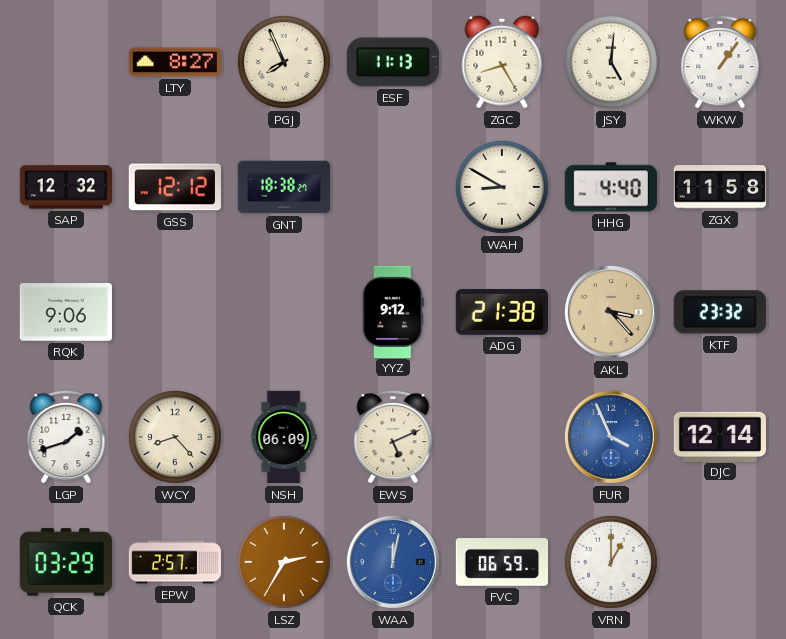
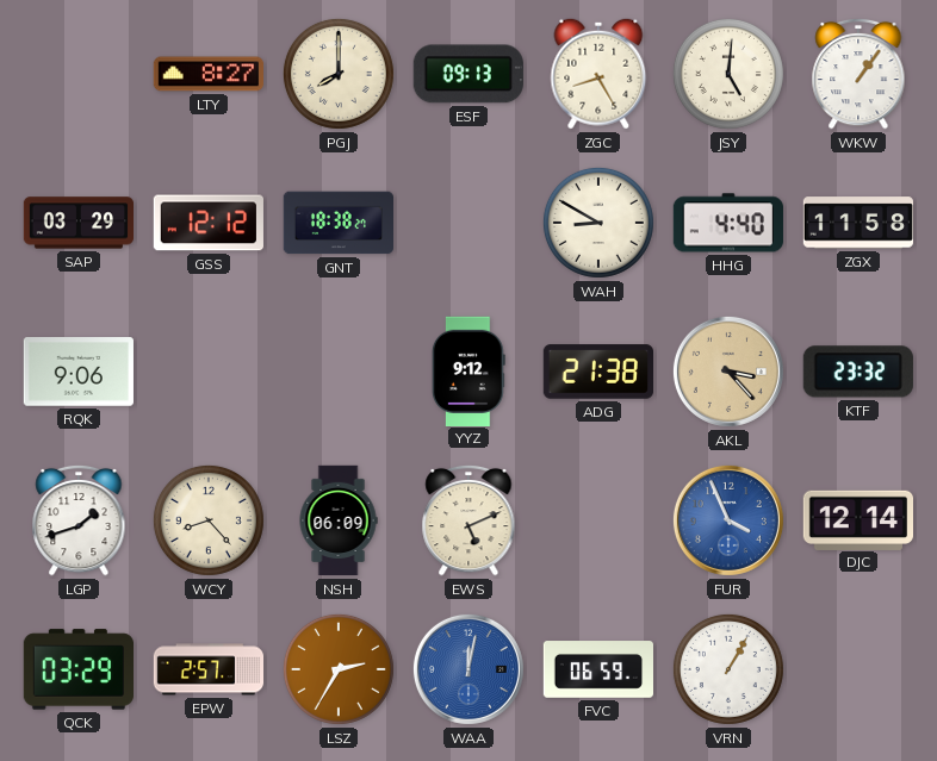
PGJ: 7:56 -> 8:00 (339, 74)
ESF: 11:13 -> 09:13 (468, 74)
SAP: 12:32 -> 03:29 (77, 223)
VRN: 1:00 -> 1:05 (728, 669)
